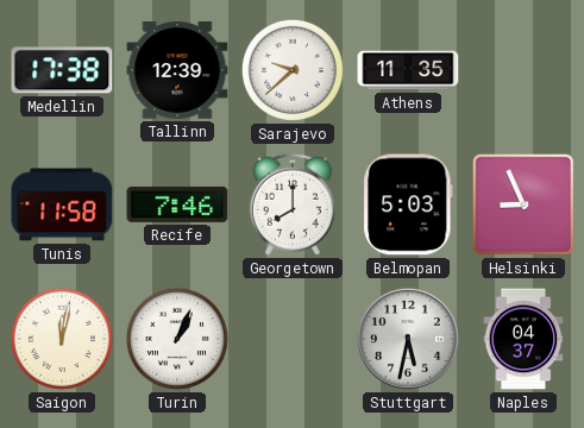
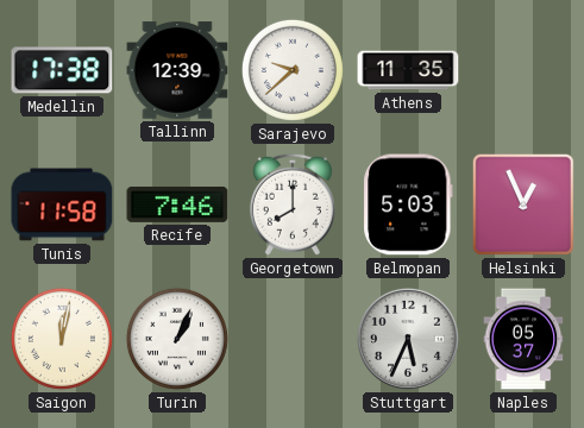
Helsinki: 8:56 -> 12:56 (523, 204)
Stuttgart: 5:32 -> 5:34 (408, 339)
Naples: 04:37 -> 05:37 (523, 339)
